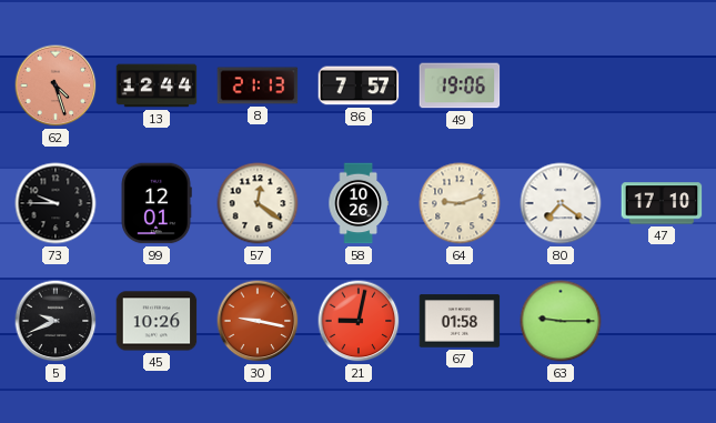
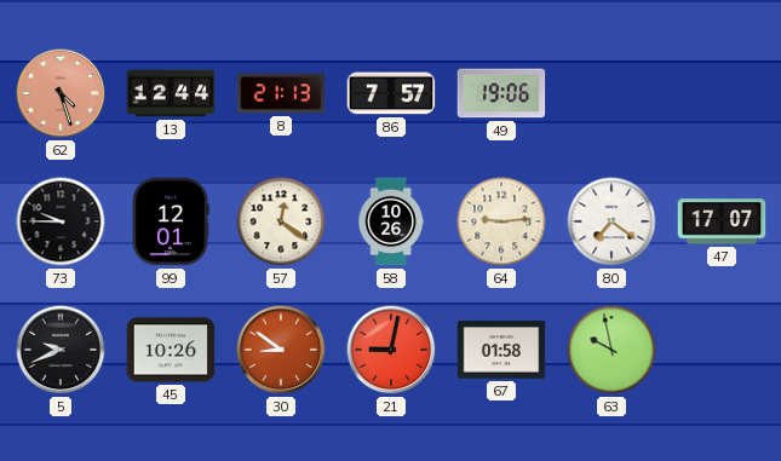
64: 9:12 -> 9:14 (501, 221)
47: 17:10 -> 17:07 (722, 221)
30: 9:17 -> 8:51 (281, 350)
63: 9:15 -> 9:58 (611, 350)
